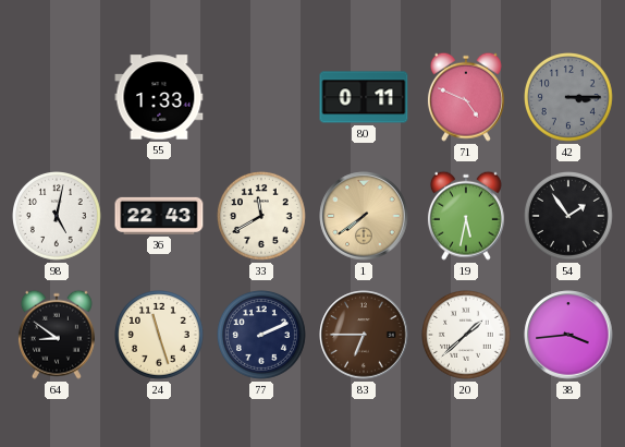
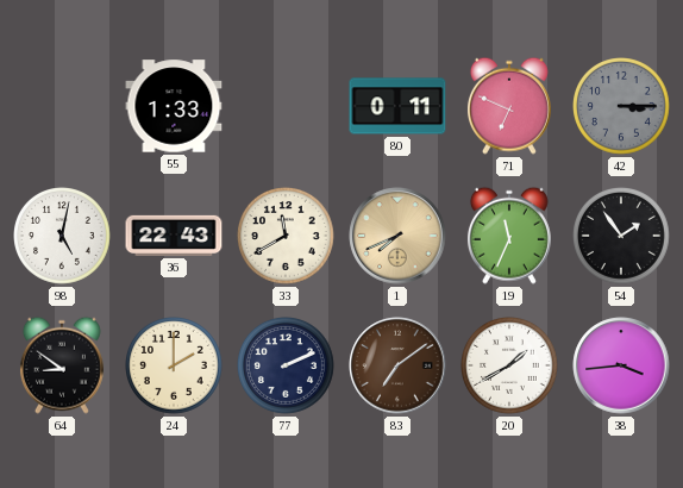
71: 4:49 -> 6:49 (509, 106)
1: 7:39 -> 7:41 (397, 236)
19: 5:32 -> 11:34 (509, 236)
24: 11:27 -> 2:00 (175, 367)
83: 6:45 -> 7:09 (397, 365)
20: 1:38 -> 1:40 (510, 367)
